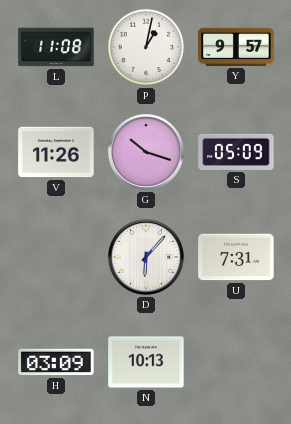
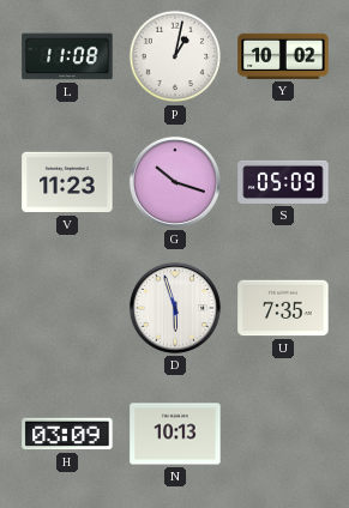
Y: 9:57 -> 10:02 (283, 56)
V: 11:26 -> 11:23 (67, 182)
D: 6:07 -> 5:57 (175, 308)
U: 7:31 -> 7:35 (283, 308)
